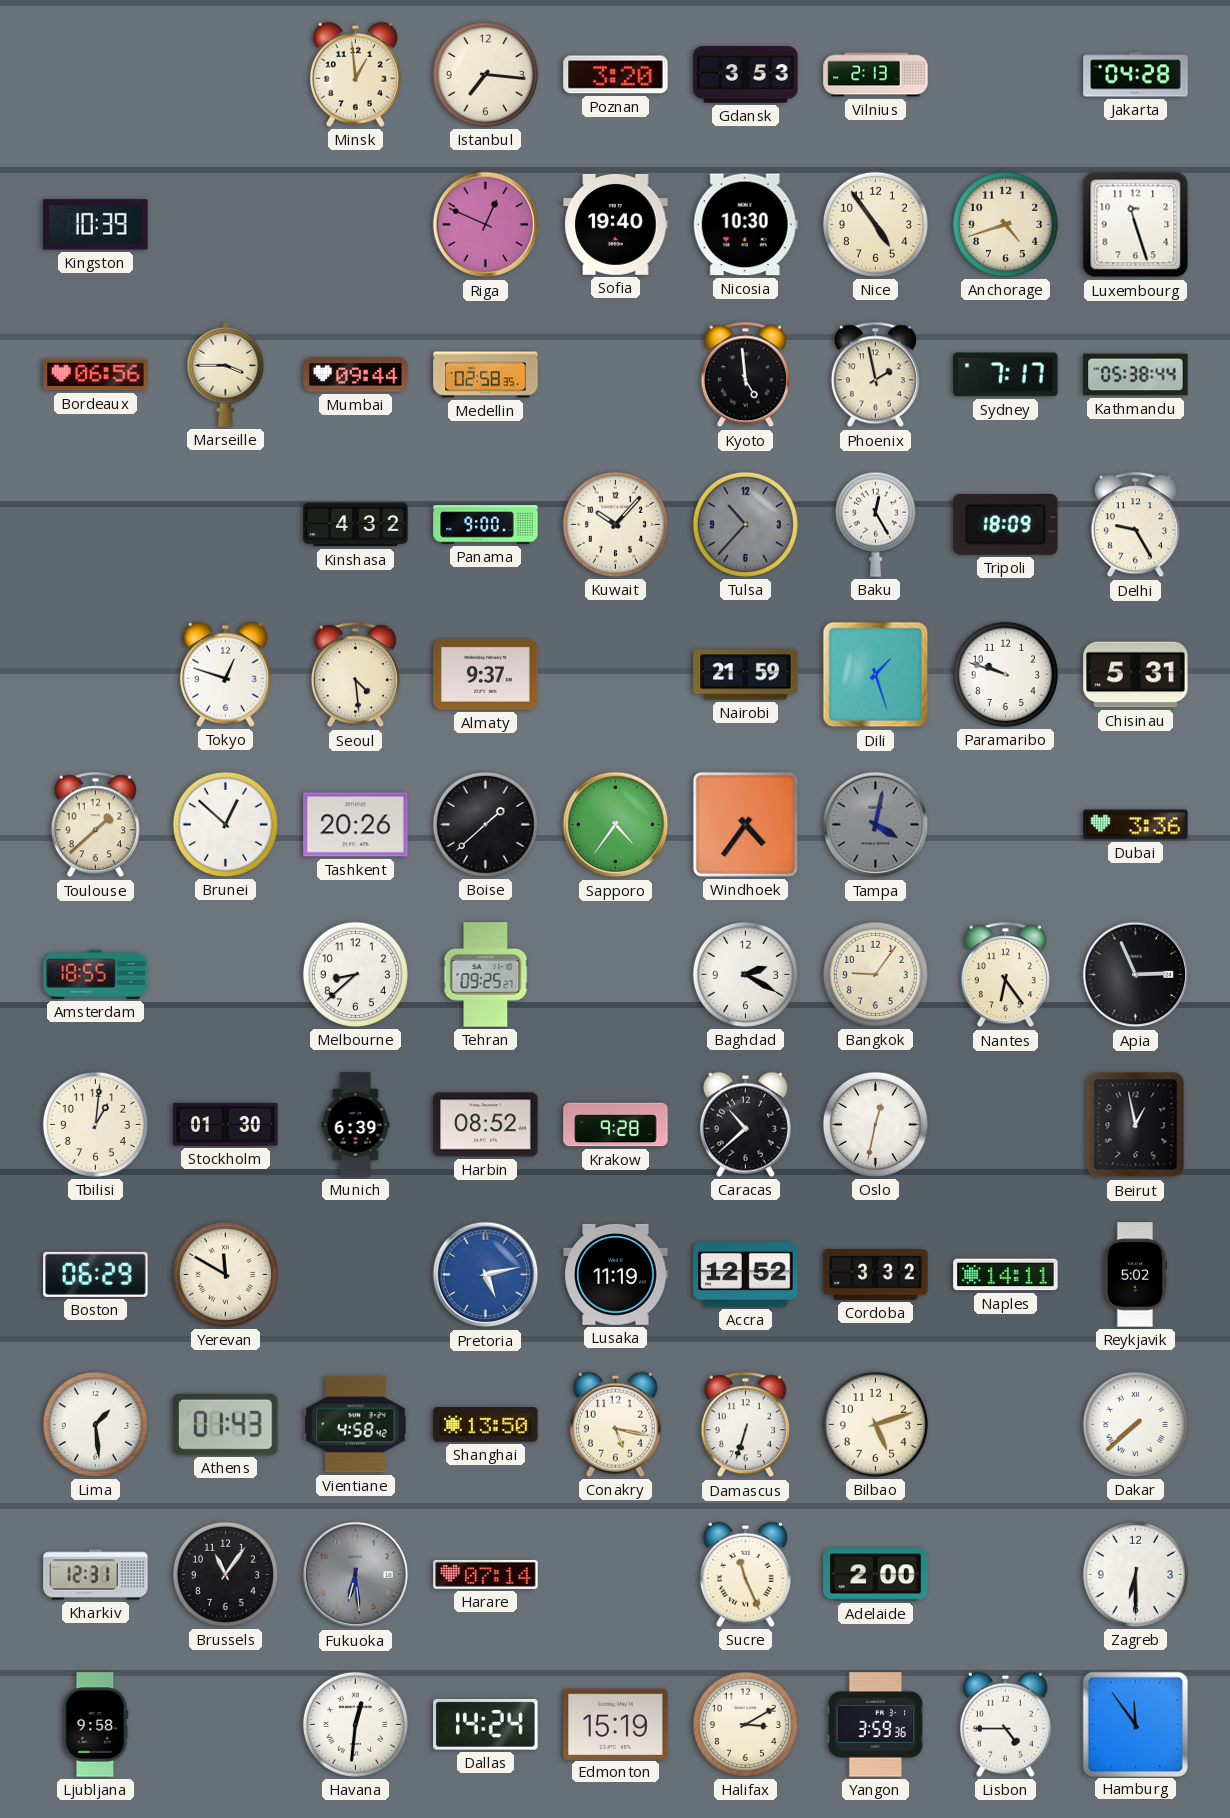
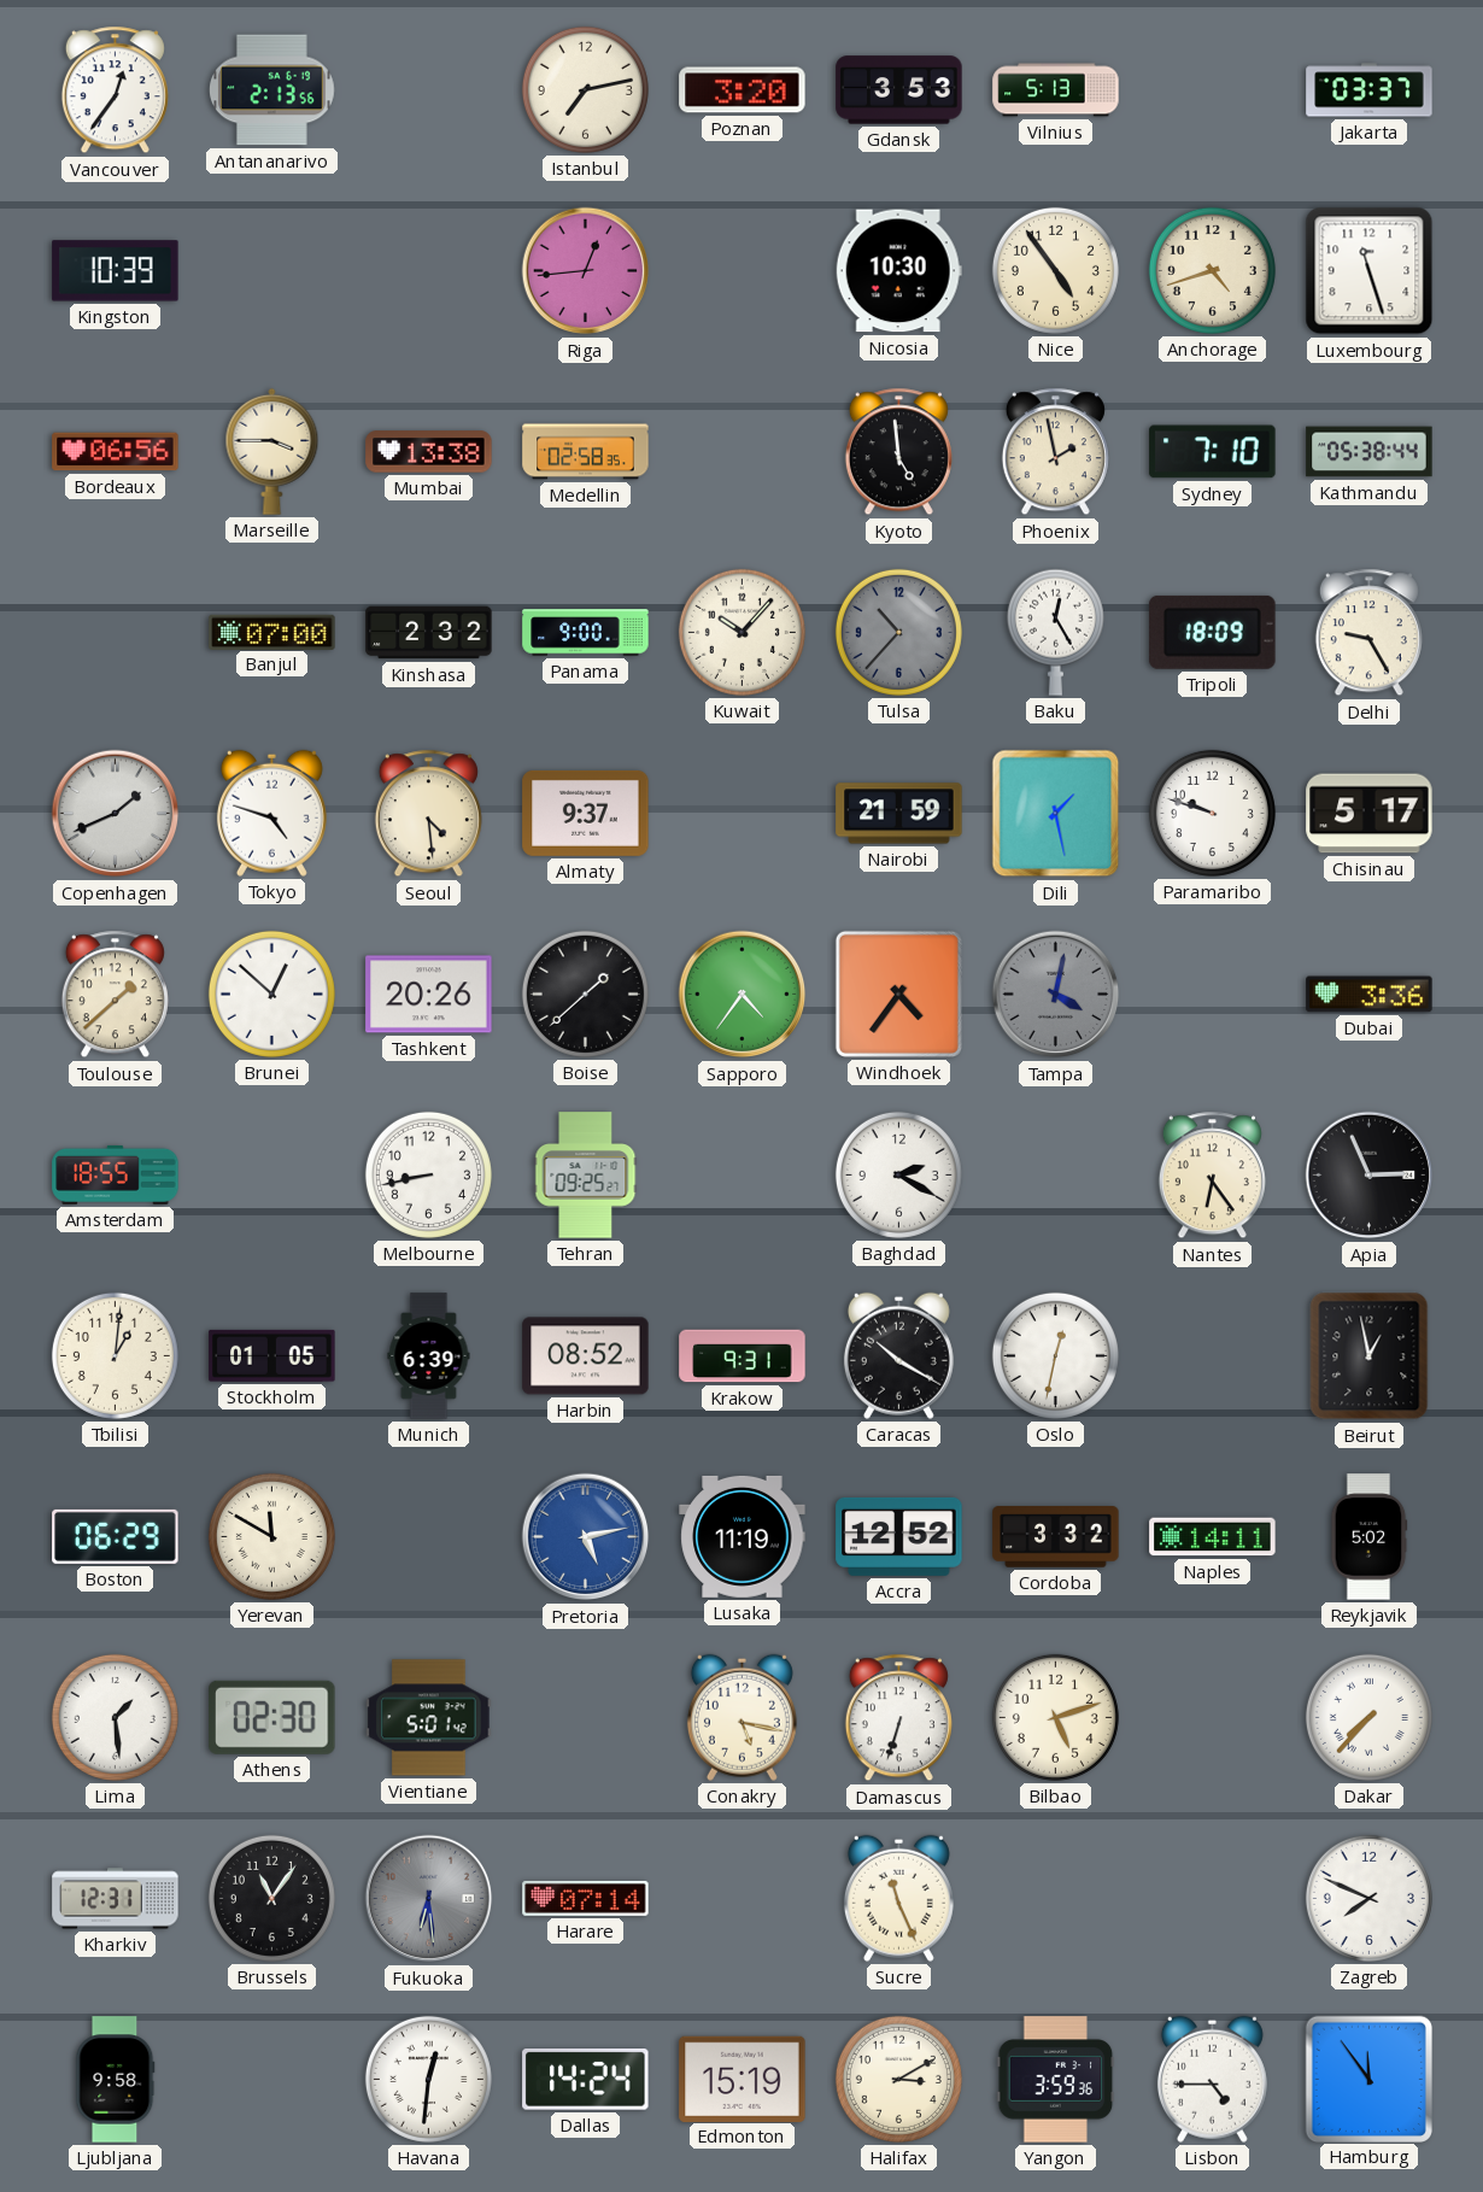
Vancouver: none -> 12:36 (115, 90)
Antananarivo: none -> 2:13 (271, 90)
Minsk: 12:59 -> none (355, 74)
Istanbul: 7:16 -> 7:13 (585, 89)
Vilnius: 2:13 -> 5:13 (1056, 90)
Jakarta: 04:28 -> 03:37 (1370, 90)
Riga: 12:49 -> 12:44 (586, 271)
Sofia: 19:40 -> none (616, 225)
Mumbai: 09:44 -> 13:38 (429, 452)
Sydney: 7:17 -> 7:10 (1213, 452)
Banjul: none -> 07:00 (272, 632)
Kinshasa: 4:32 -> 2:32 (429, 633)
Copenhagen: none -> 1:41 (116, 814)
Tokyo: 12:48 -> 4:48 (271, 813)
Dili: 1:27 -> 1:28 (1056, 814)
Chisinau: 5:31 -> 5:17 (1370, 814)
Melbourne: 8:38 -> 8:43 (428, 1174)
Bangkok: 9:06 -> none (875, 974)
Stockholm: 01:30 -> 01:05 (272, 1355)
Krakow: 9:28 -> 9:31 (743, 1356)
Caracas: 10:38 -> 10:20 (898, 1355)
Athens: 01:43 -> 02:30 (272, 1717)
Vientiane: 4:58 -> 5:01 (429, 1718)
Shanghai: 13:50 -> none (486, 1425)
Dakar: 7:38 -> 7:37 (1368, 1717)
Adelaide: 2:00 -> none (876, 1575)
Zagreb: 6:30 -> 7:49 (1368, 1898)
